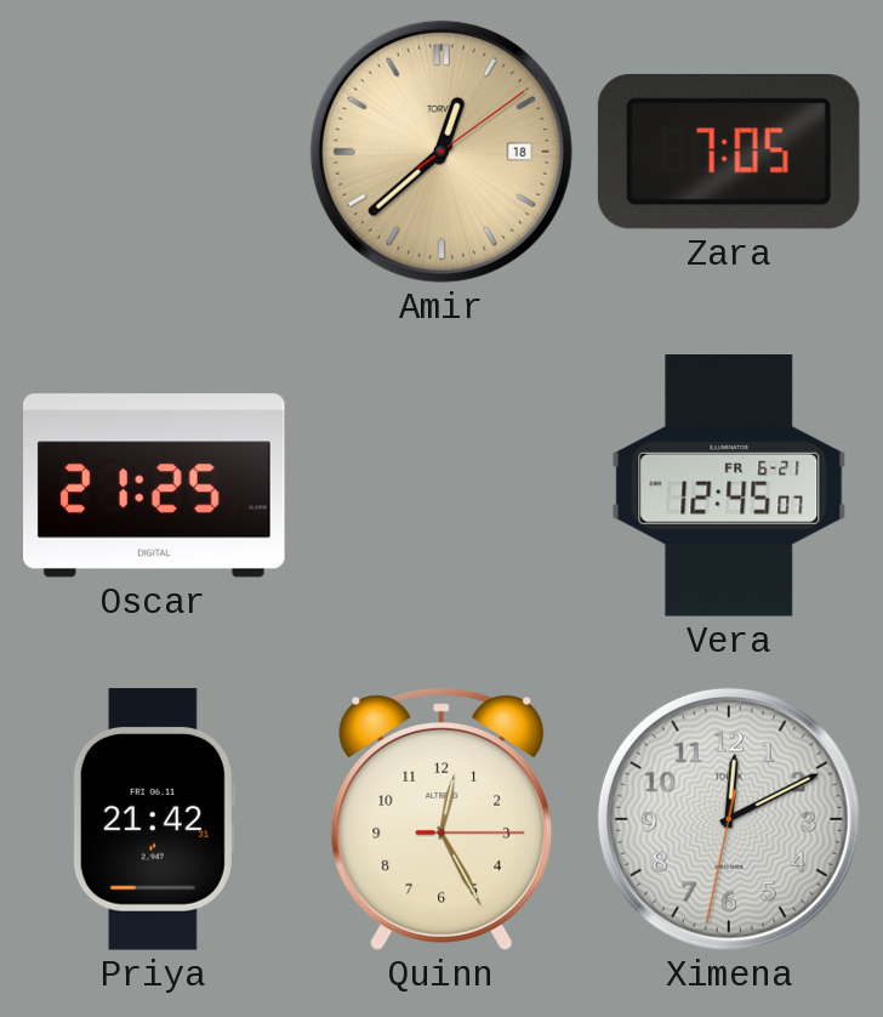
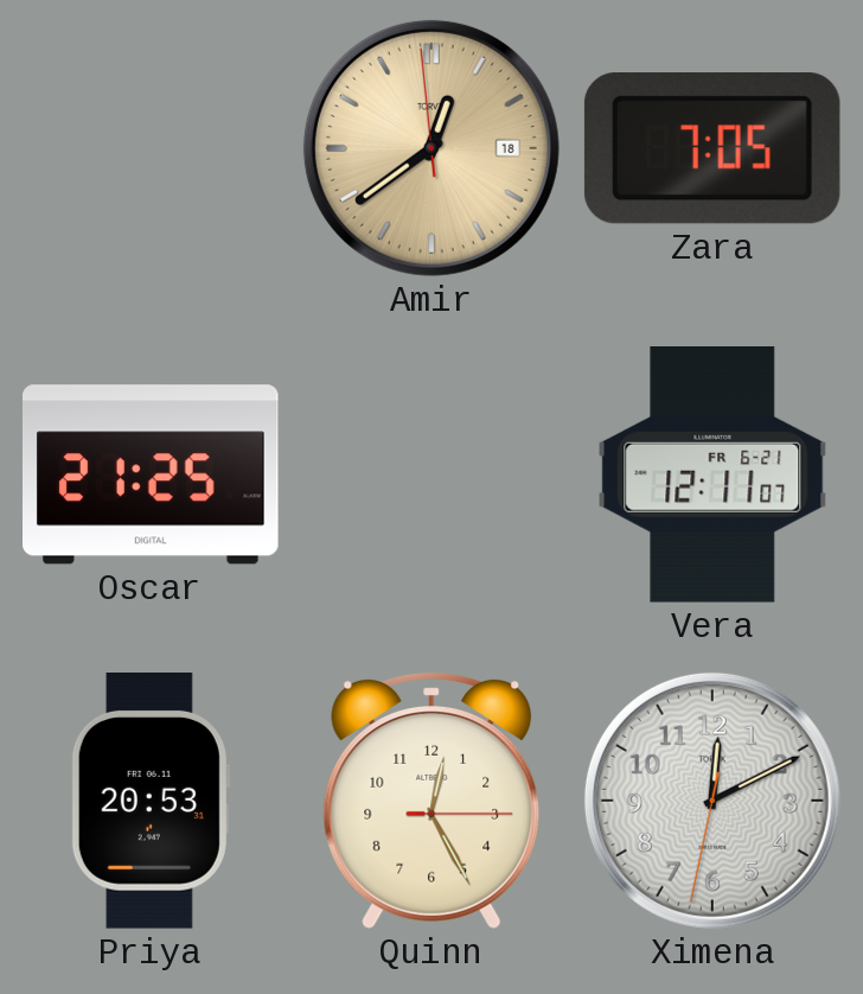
Amir: 12:38:09 -> 12:38:59 (431, 148)
Vera: 12:45 -> 12:11 (712, 476)
Priya: 21:42 -> 20:53 (151, 801)
